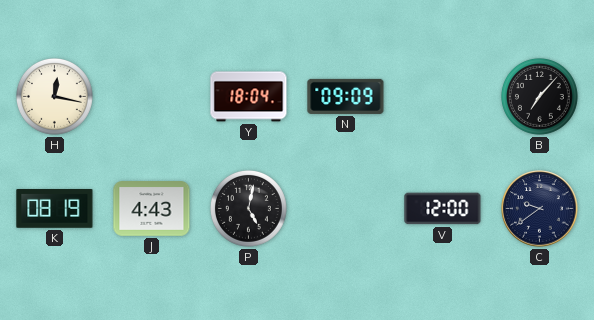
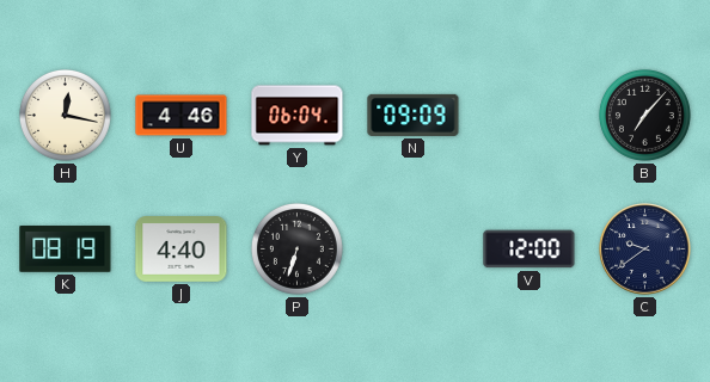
U: none -> 4:46 (182, 116)
Y: 18:04 -> 06:04 (298, 116)
J: 4:43 -> 4:40 (182, 249)
P: 5:02 -> 6:33 (296, 248)
